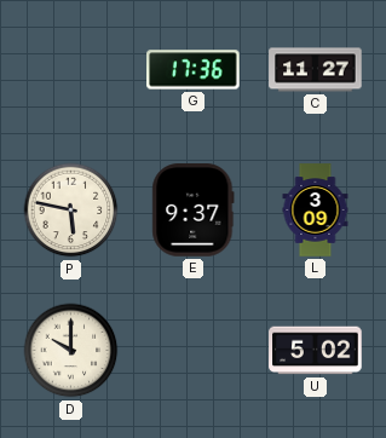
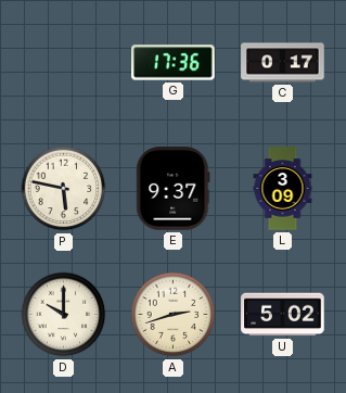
C: 11:27 -> 0:17 (283, 63)
A: none -> 2:42 (174, 315)
